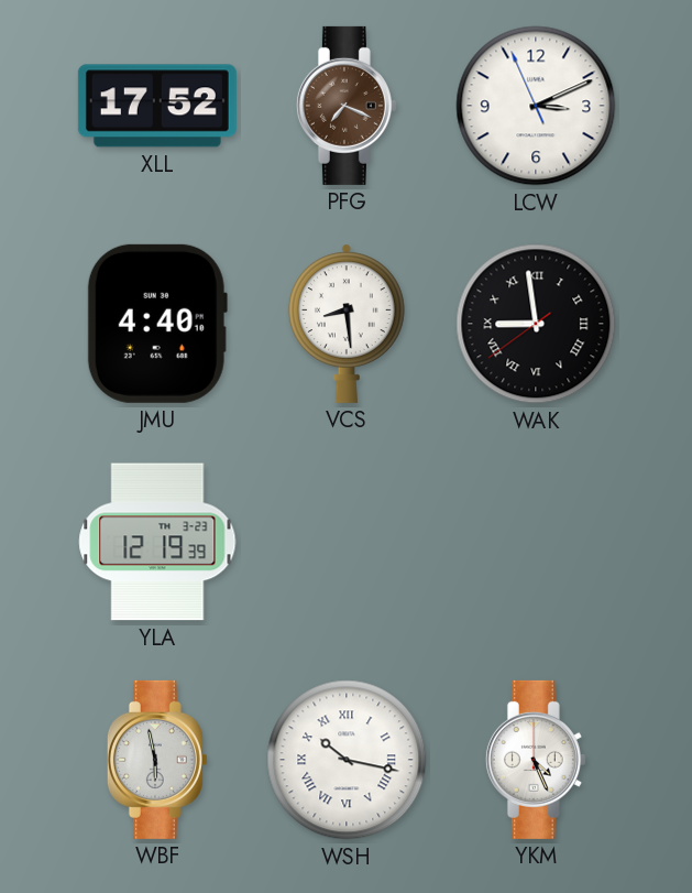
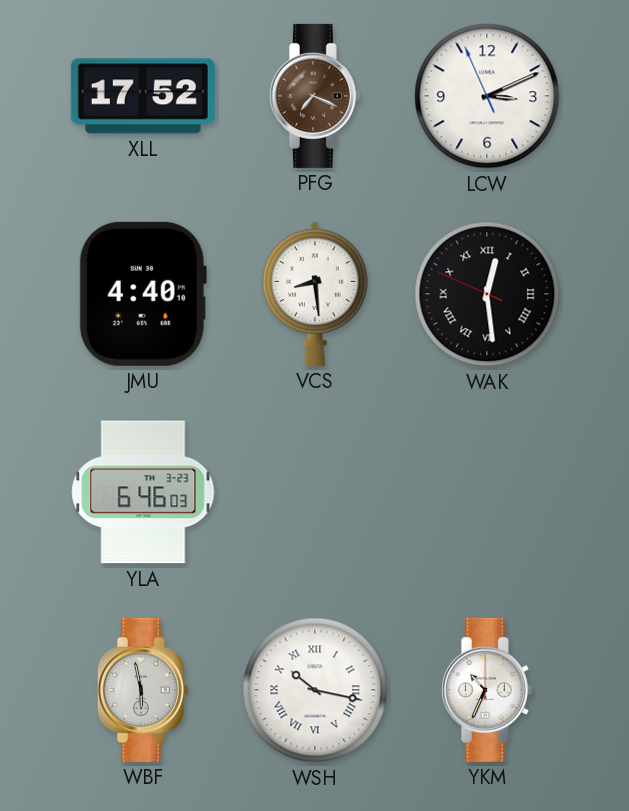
WAK: 8:58 -> 12:28 (487, 294)
YLA: 12:19 -> 6:46 (143, 492)
YKM: 4:26 -> 10:34 (487, 690)
